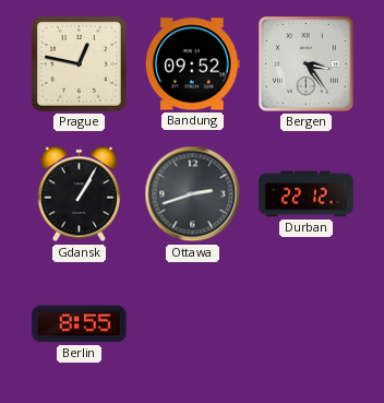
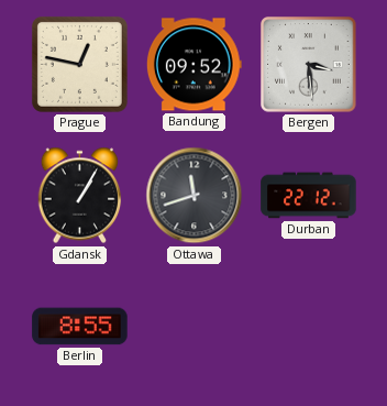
Bergen: 3:24 -> 3:29 (309, 65)
Ottawa: 2:42 -> 11:42 (195, 196)
